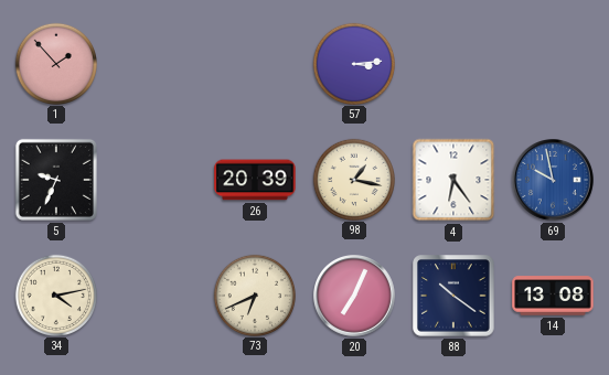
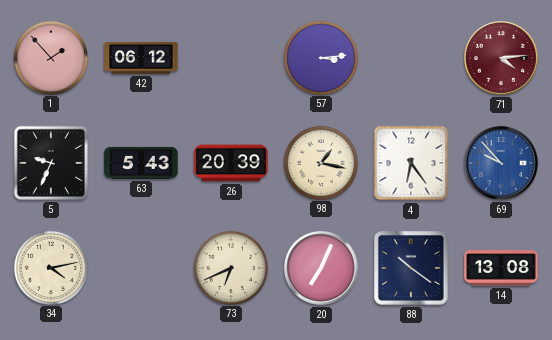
42: none -> 06:12 (141, 58)
71: none -> 4:14 (502, 59)
63: none -> 5:43 (141, 163)
69: 9:58 -> 9:53 (502, 164)
